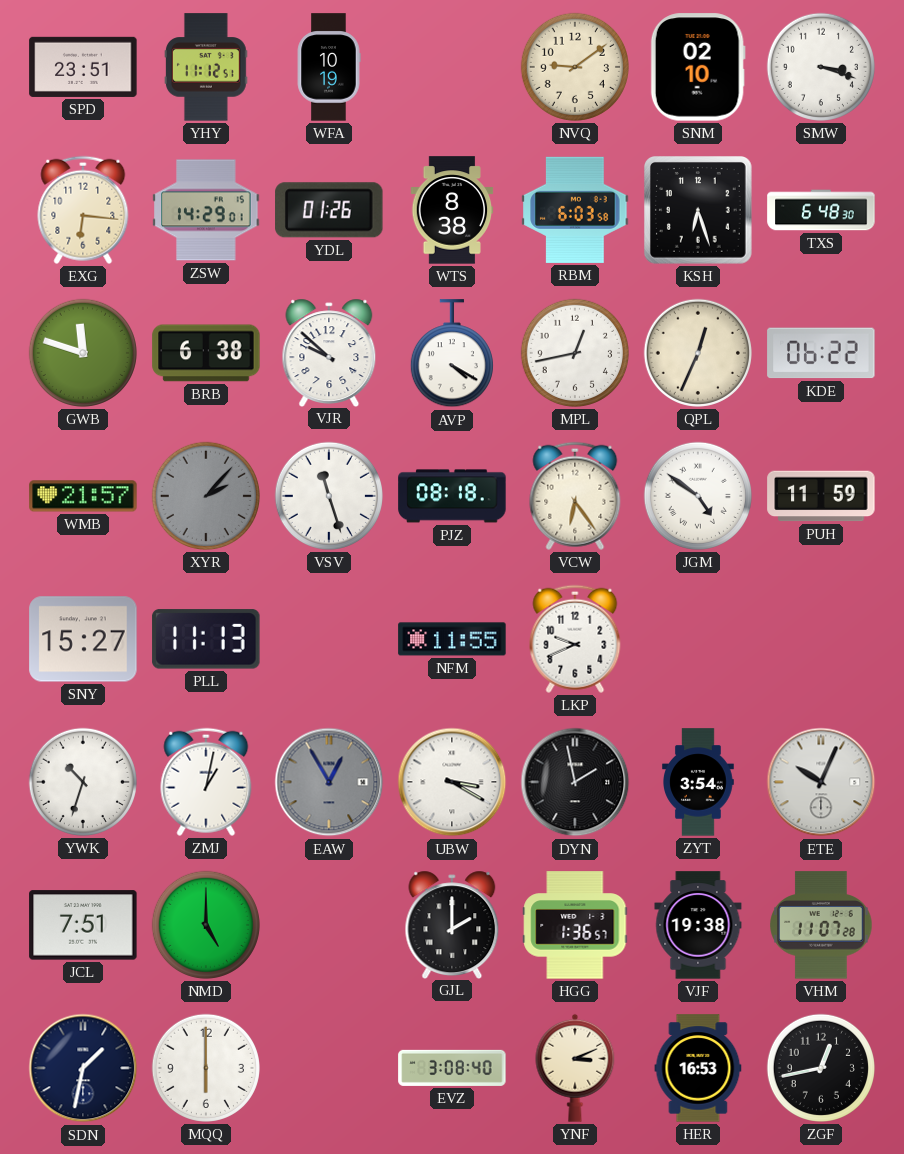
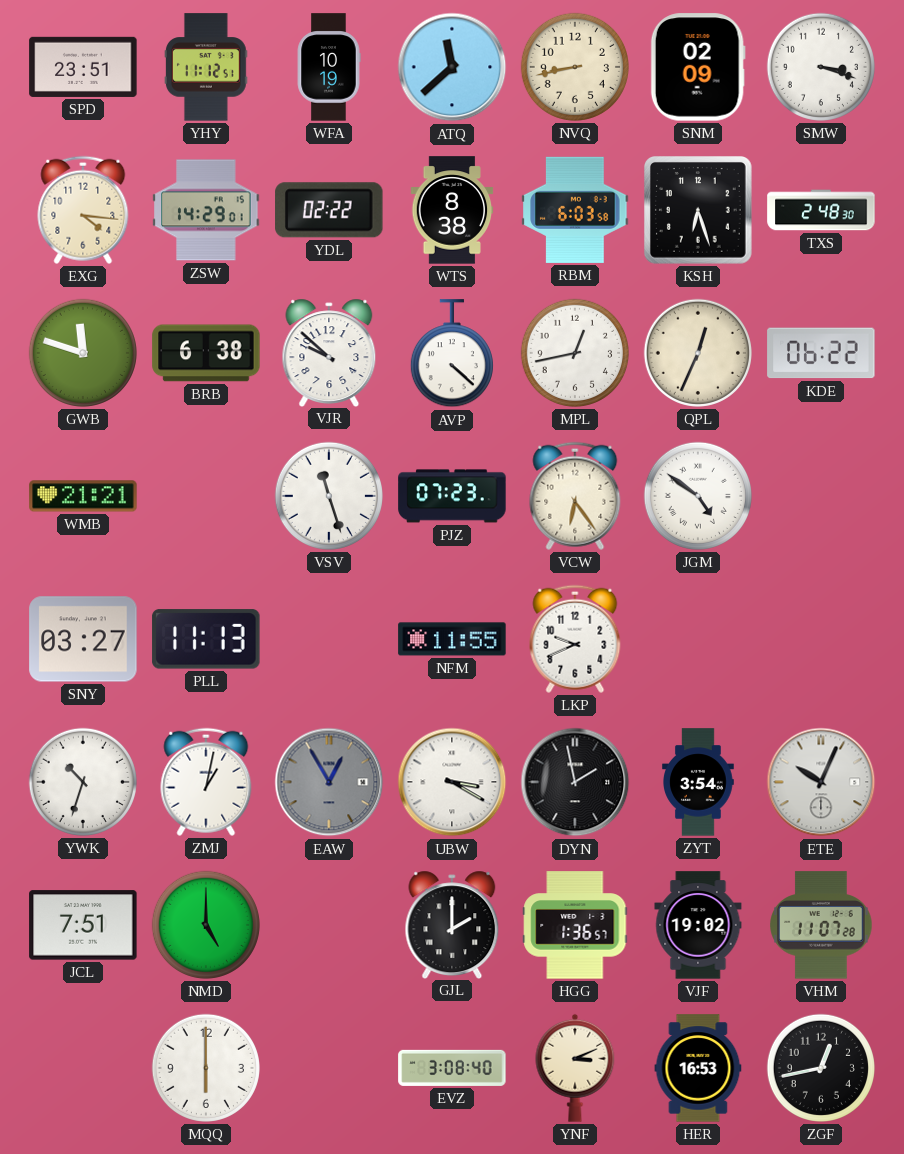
ATQ: none -> 11:38 (452, 67)
NVQ: 9:09 -> 8:43 (575, 67)
SNM: 02:10 -> 02:09 (698, 67)
EXG: 6:16 -> 4:16 (83, 210)
YDL: 01:26 -> 02:22 (329, 210)
TXS: 6:48 -> 2:48 (821, 210)
AVP: 4:20 -> 4:22 (452, 354)
WMB: 21:57 -> 21:21 (83, 496)
XYR: 2:07 -> none (206, 496)
PJZ: 08:18 -> 07:23 (452, 496)
PUH: 11:59 -> none (821, 496)
SNY: 15:27 -> 03:27 (83, 639)
VJF: 19:38 -> 19:02 (698, 925)
SDN: 1:32 -> none (83, 1068)
